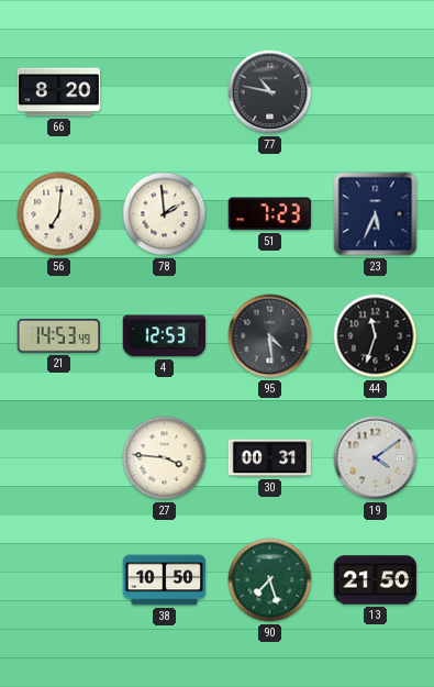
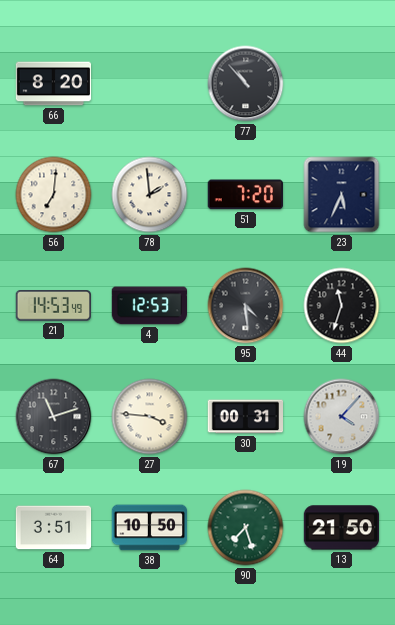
77: 10:47 -> 10:53 (246, 84)
51: 7:23 -> 7:20 (245, 195)
67: none -> 11:12 (54, 417)
19: 4:09 -> 4:07 (342, 417)
64: none -> 3:51 (54, 528)
